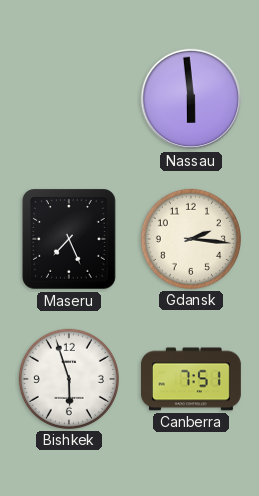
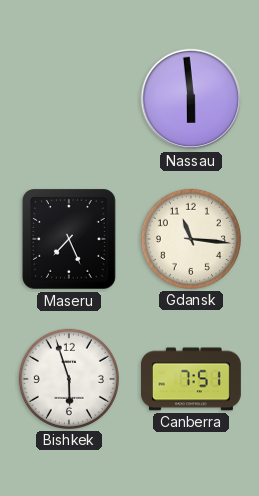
Gdansk: 2:16 -> 11:16 (191, 239)
